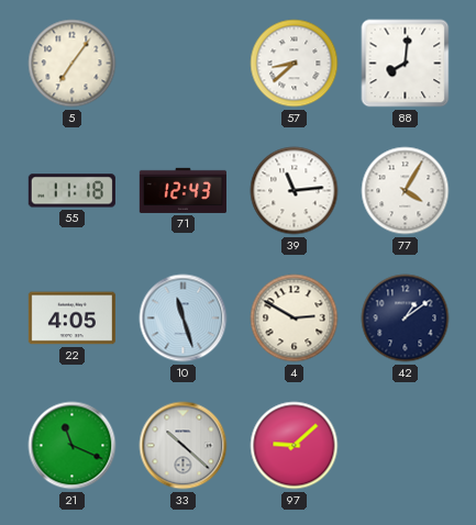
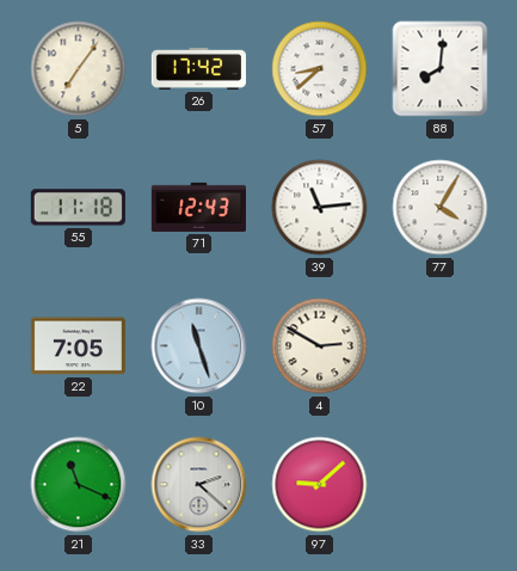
26: none -> 17:42 (198, 68)
22: 4:05 -> 7:05 (78, 346)
42: 1:09 -> none (406, 319)
33: 10:22 -> 2:22 (199, 485)
